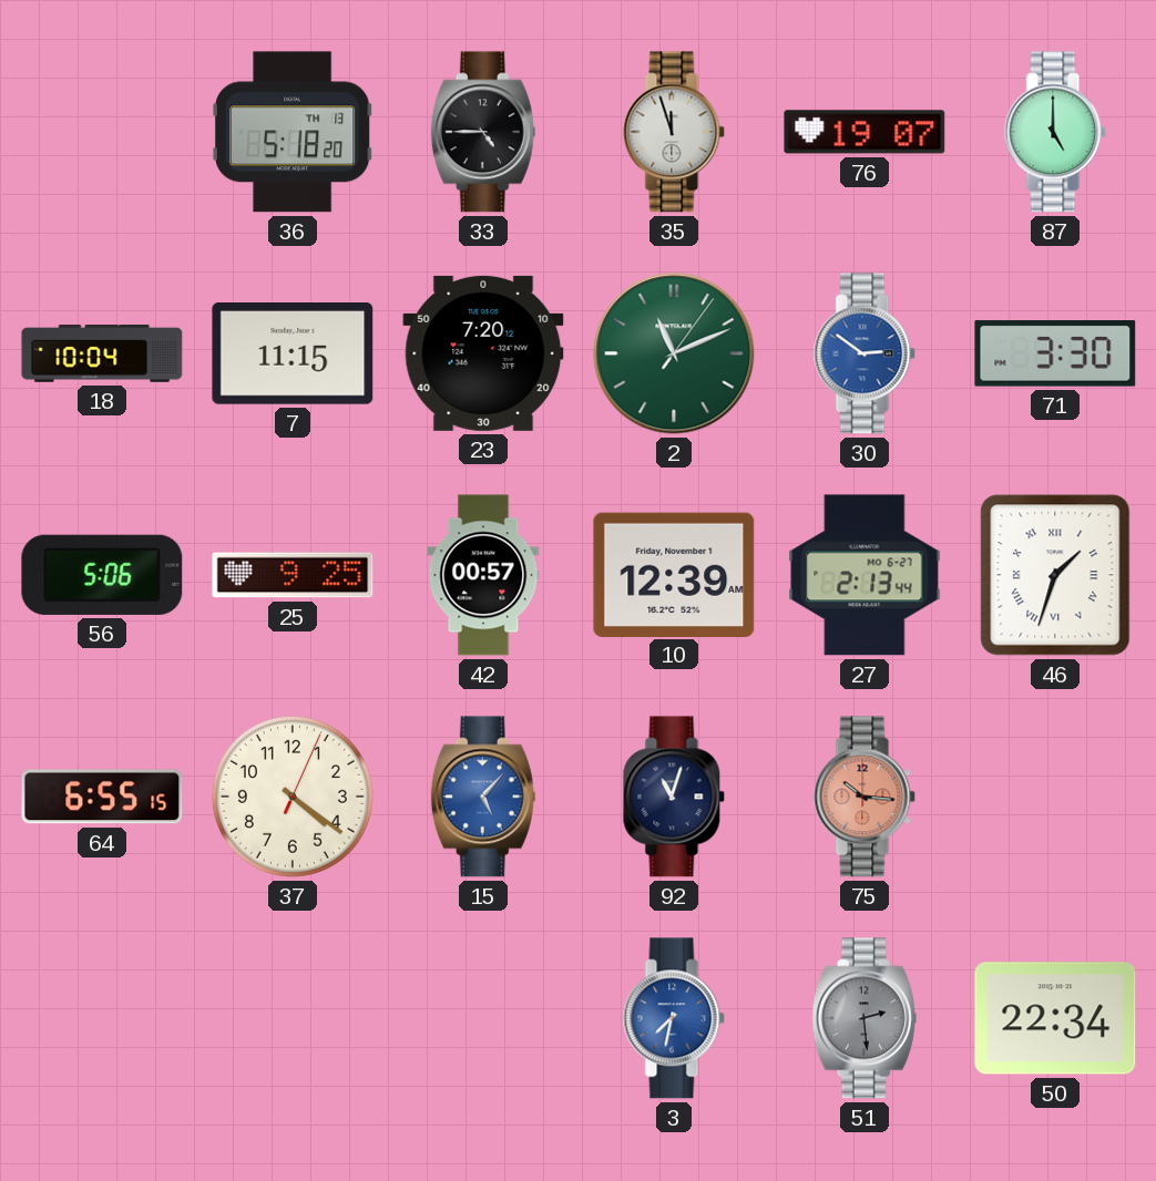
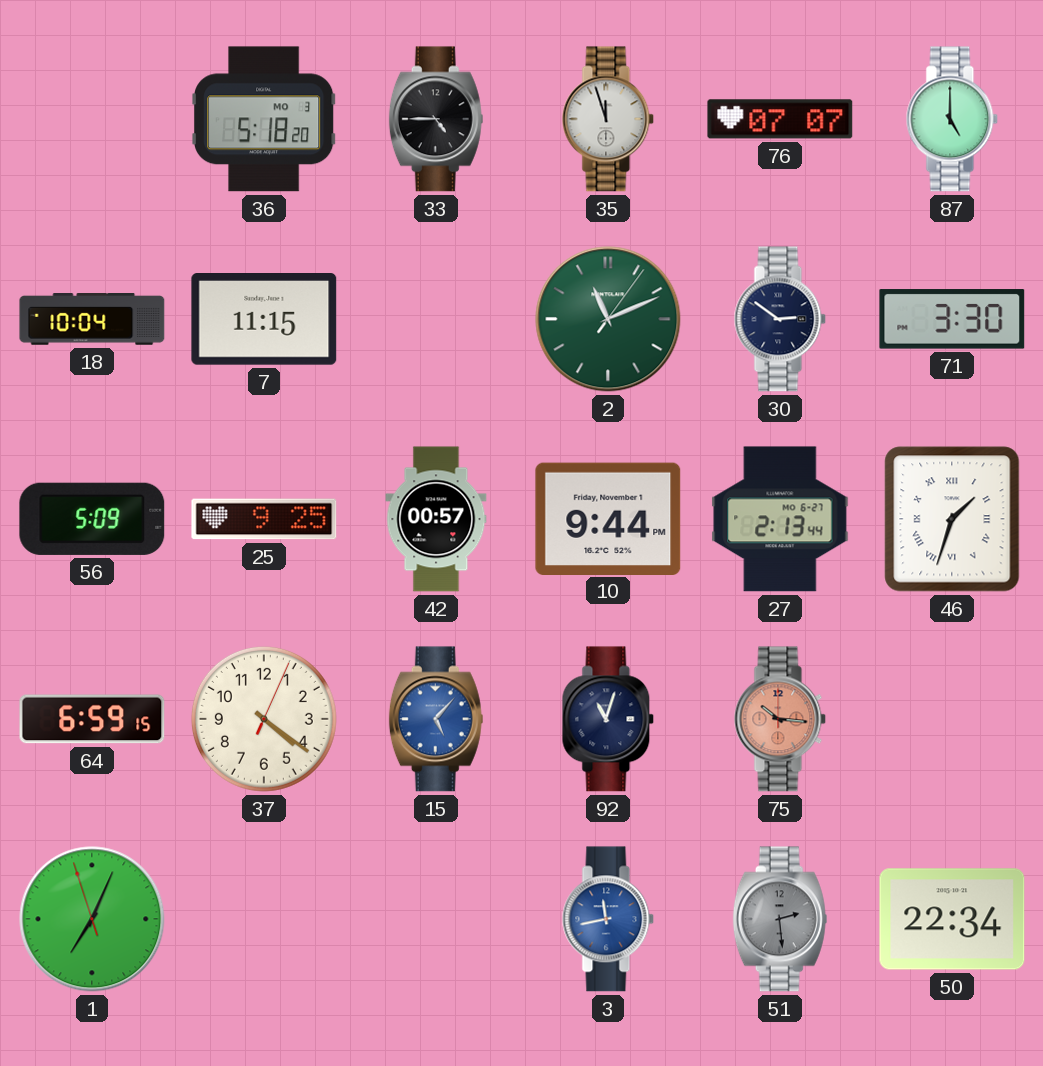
36 date: TH 13 -> MO 3 (265, 119)
76: 19:07 -> 07:07 (780, 119)
23: 7:20 -> none (483, 353)
30 dial: blue -> navy (780, 319)
56: 5:06 -> 5:09 (92, 519)
10: 12:39 -> 9:44 (608, 518)
64: 6:55 -> 6:59 (92, 719)
1: none -> 7:03 (92, 919)
3: 7:32 -> 11:43 (608, 919)
